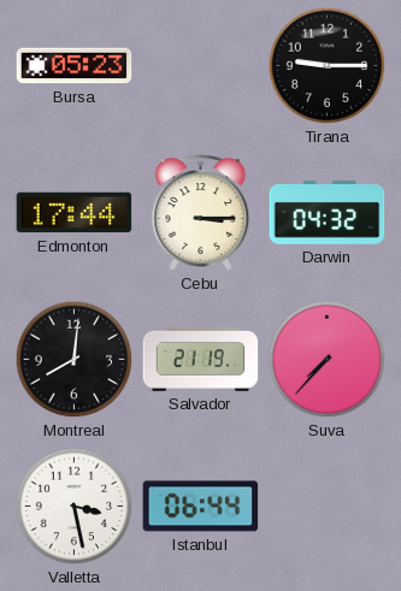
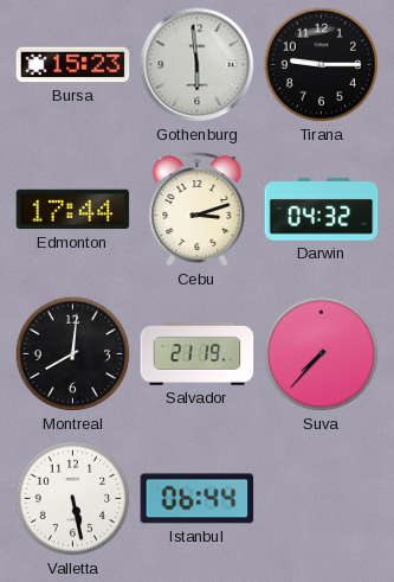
Bursa: 05:23 -> 15:23 (73, 65)
Gothenburg: none -> 5:59 (198, 65)
Cebu: 3:15 -> 3:12 (198, 210)
Valletta: 3:28 -> 5:28 (73, 499)
